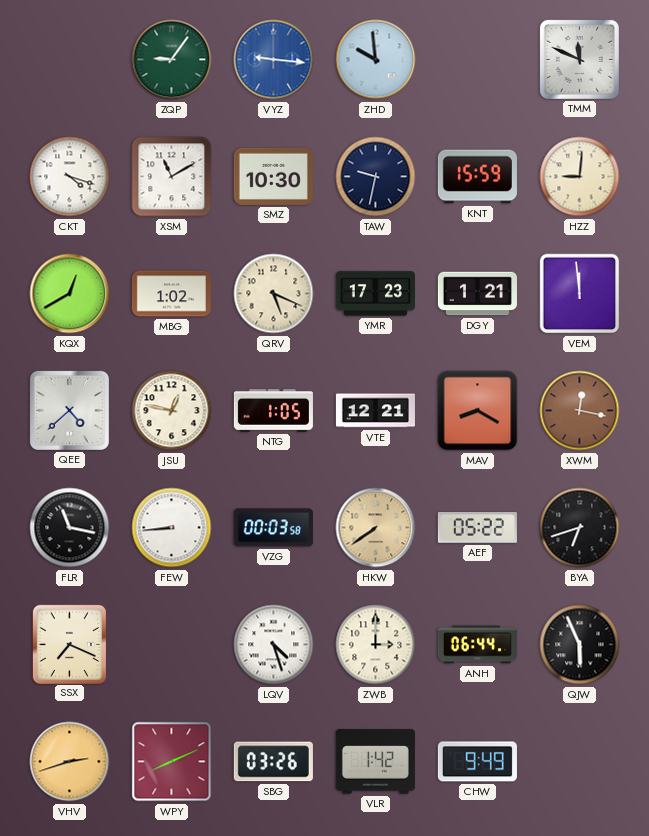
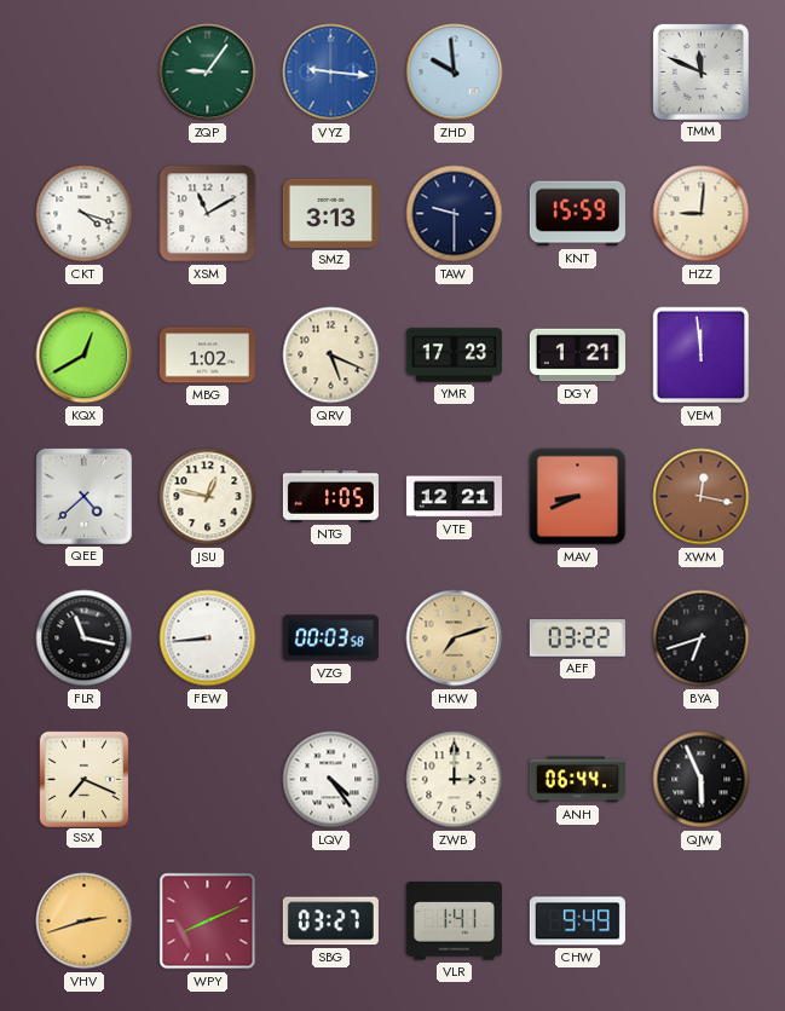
SMZ: 10:30 -> 3:13 (330, 213)
TAW: 9:32 -> 9:30 (455, 214)
MAV: 8:20 -> 8:41 (578, 497)
HKW: 7:39 -> 7:12 (455, 639)
AEF: 05:22 -> 03:22 (577, 639)
LQV: 4:27 -> 4:24 (331, 780)
SBG: 03:26 -> 03:27 (330, 922)
VLR: 1:42 -> 1:41 (454, 922)
